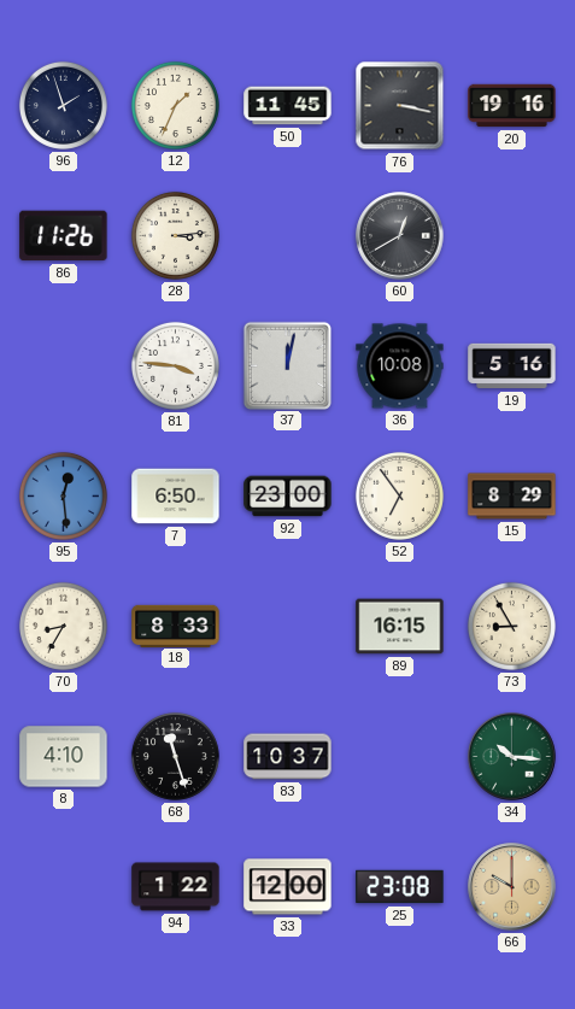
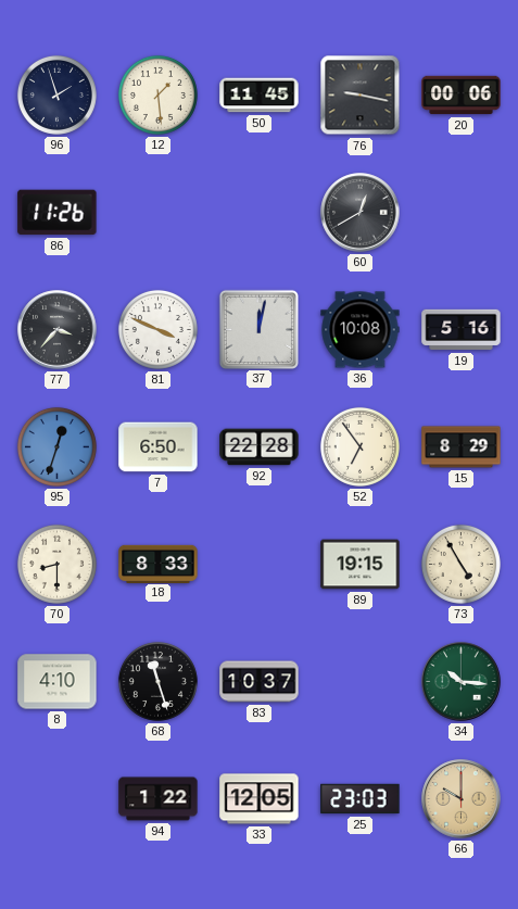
12: 1:34 -> 1:29 (157, 94)
76: 3:17 -> 9:17 (361, 96)
20: 19:16 -> 00:06 (462, 96)
28: 3:14 -> none (175, 235)
77: none -> 3:37 (58, 330)
81: 3:46 -> 3:49 (157, 329)
95: 12:29 -> 12:33 (56, 446)
92: 23:00 -> 22:28 (260, 447)
70: 8:35 -> 8:30 (56, 564)
89: 16:15 -> 19:15 (361, 565)
73: 8:55 -> 4:55 (460, 564)
33: 12:00 -> 12:05 (260, 799)
25: 23:08 -> 23:03 (361, 799)
